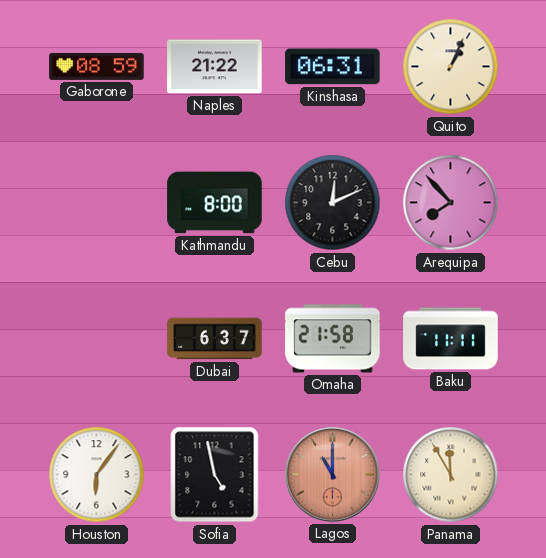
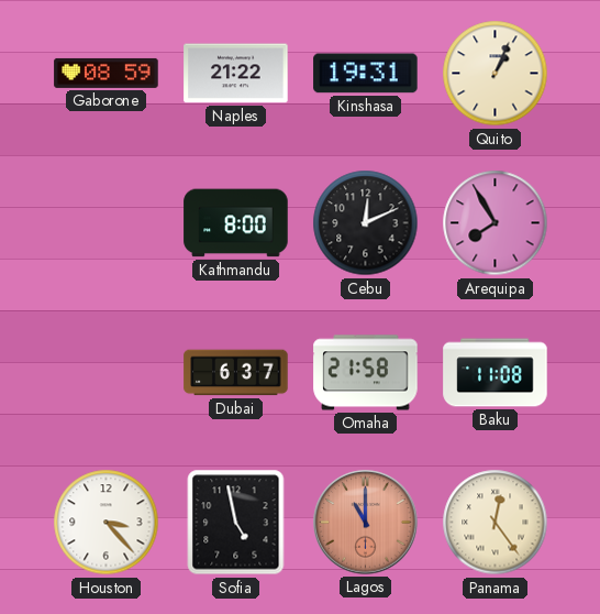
Kinshasa: 06:31 -> 19:31 (366, 74)
Arequipa: 7:53 -> 7:55 (496, 223)
Baku: 11:11 -> 11:08 (496, 373)
Houston: 6:06 -> 3:23 (107, 523)
Panama: 11:55 -> 12:24 (496, 523)
